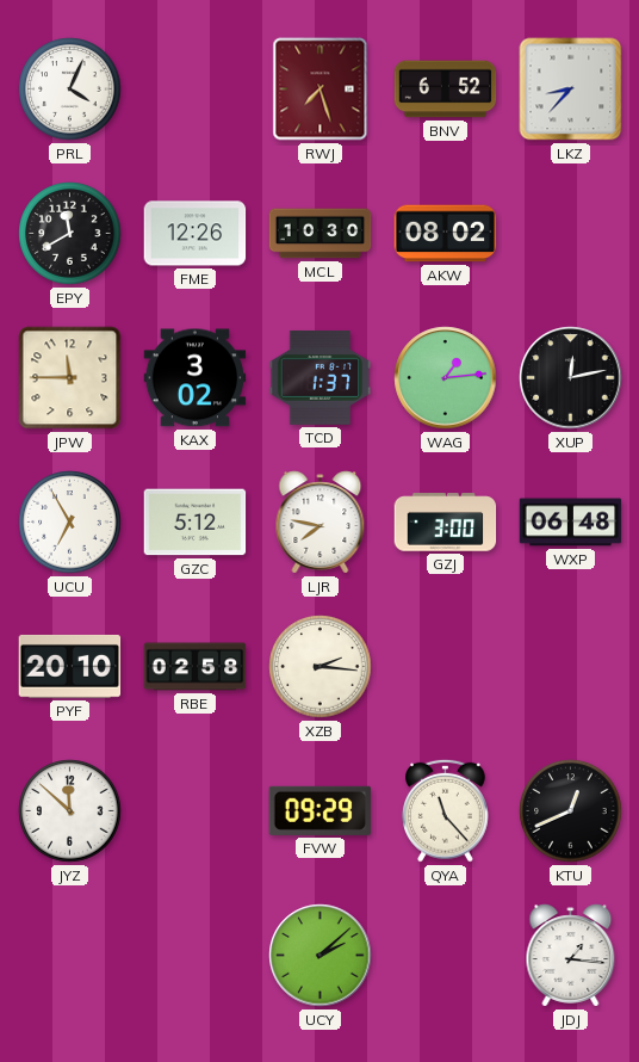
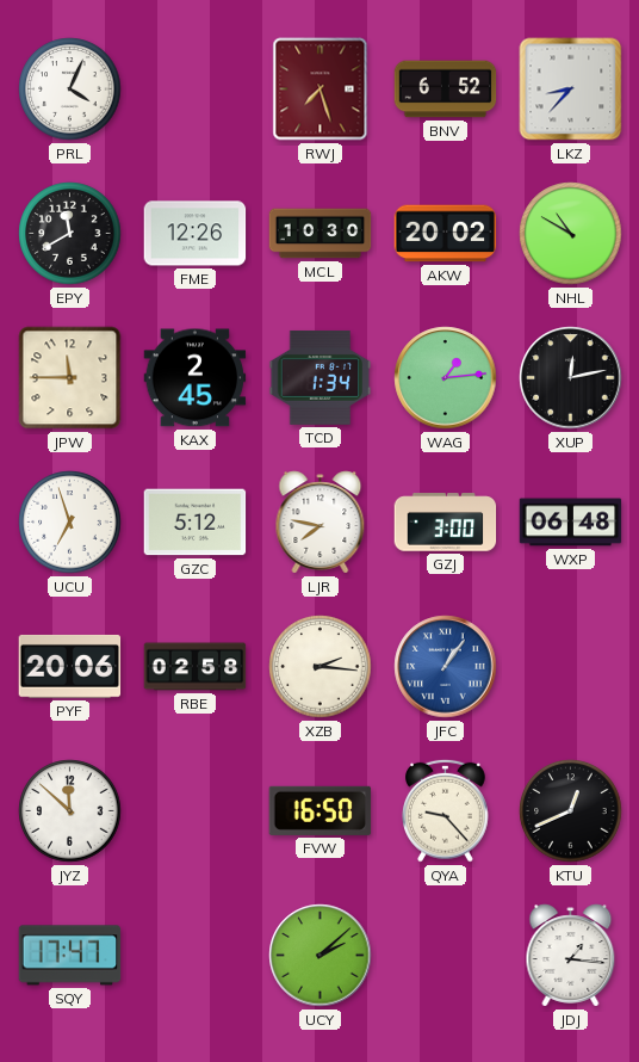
AKW: 08:02 -> 20:02 (446, 234)
NHL: none -> 10:50 (571, 234)
KAX: 3:02 -> 2:45 (196, 378)
TCD: 1:37 -> 1:34 (321, 377)
UCU: 6:55 -> 6:57 (70, 523)
PYF: 20:10 -> 20:06 (70, 667)
JFC: none -> 1:06 (446, 667)
FVW: 09:29 -> 16:50 (321, 810)
QYA: 11:23 -> 9:23 (446, 810)
SQY: none -> 17:47 (70, 956)
